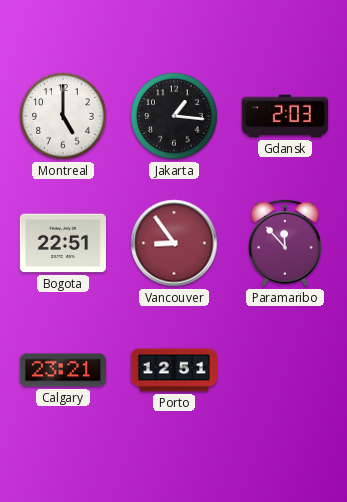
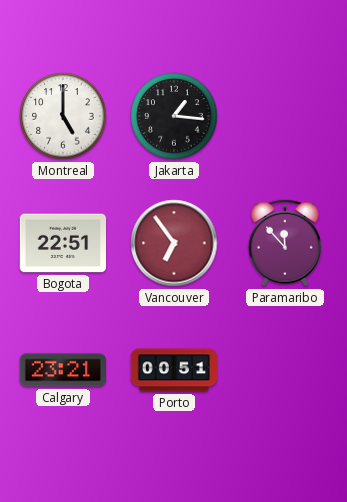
Gdansk: 2:03 -> none (284, 116)
Vancouver: 8:54 -> 6:54 (174, 243)
Porto: 12:51 -> 00:51 (173, 370)
